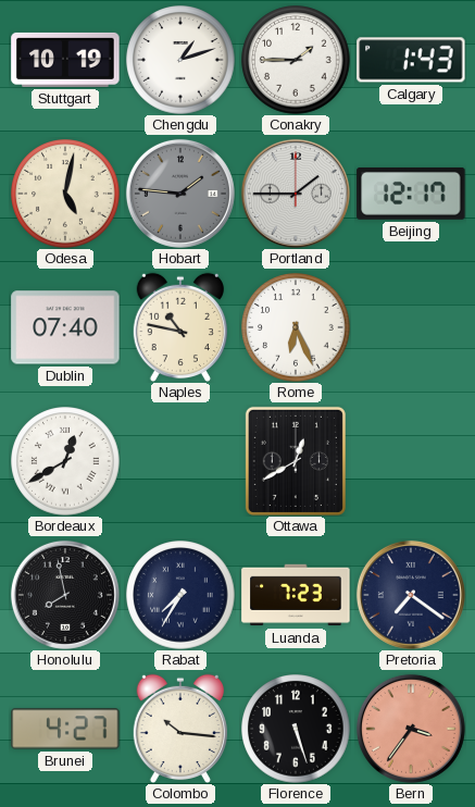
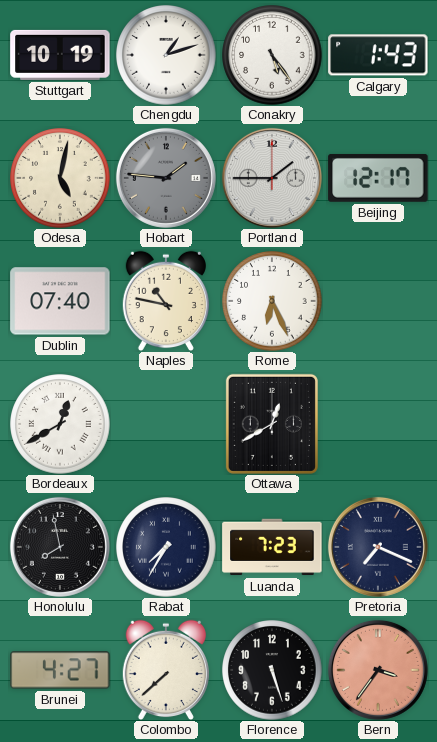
Conakry: 1:45 -> 5:24 (272, 55)
Pretoria: 7:21 -> 7:19 (378, 547)
Colombo: 10:16 -> 7:38 (166, 670)
